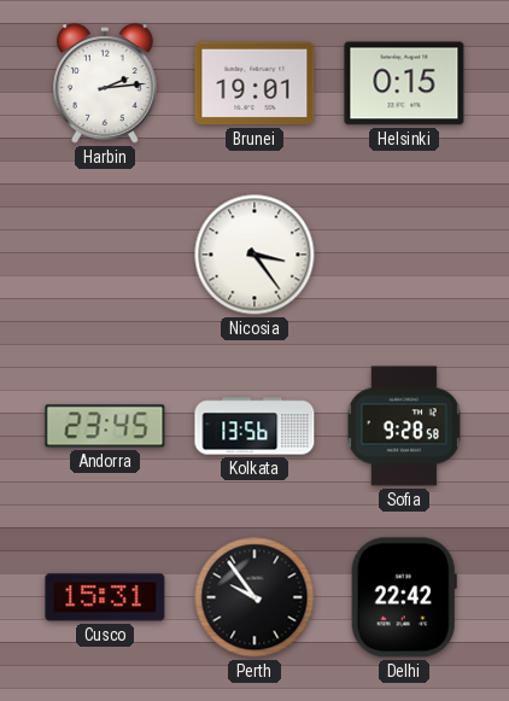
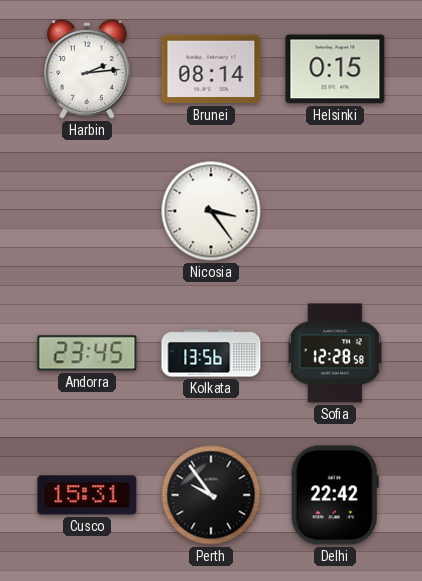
Brunei: 19:01 -> 08:14 (211, 69)
Sofia: 9:28 -> 12:28 (335, 353)
